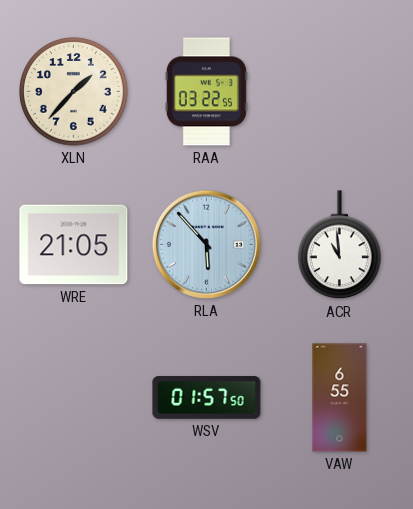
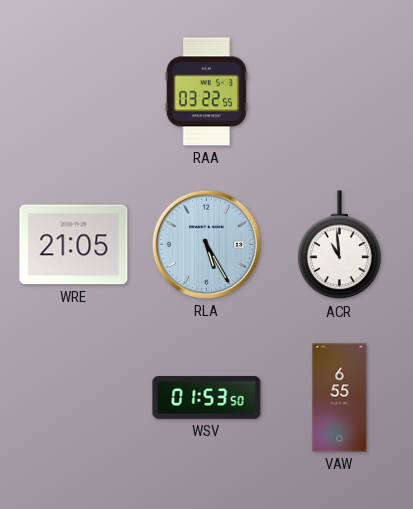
XLN: 1:37 -> none (74, 92)
RLA: 5:53 -> 5:25 (206, 244)
WSV: 01:57 -> 01:53 (207, 398)
